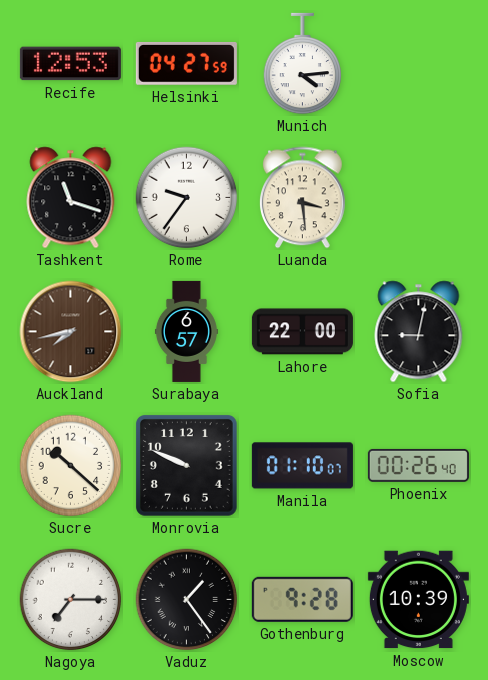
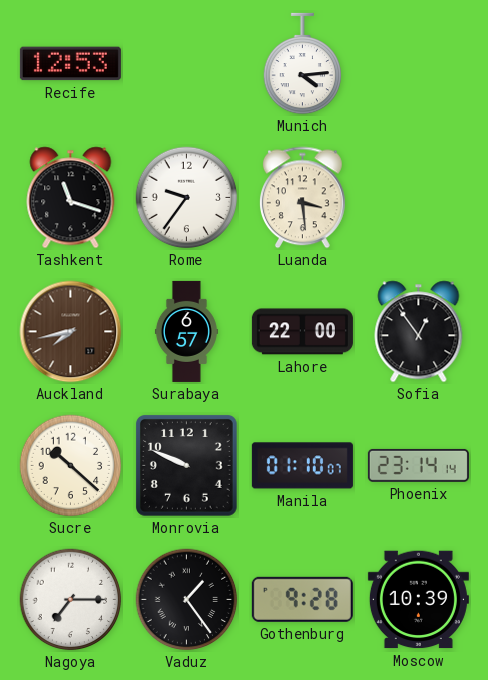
Helsinki: 04:27 -> none (186, 63)
Sofia: 9:02 -> 12:54 (419, 332)
Phoenix: 00:26 -> 23:14 (418, 465)
